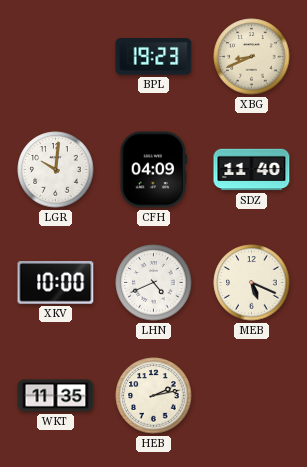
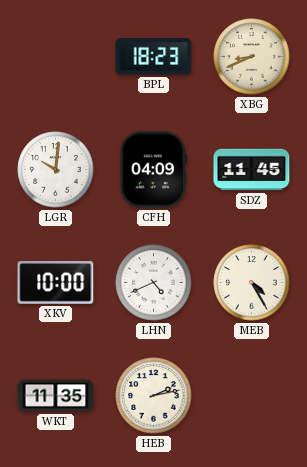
BPL: 19:23 -> 18:23 (154, 57)
SDZ: 11:40 -> 11:45 (252, 170)
MEB: 5:19 -> 4:25 (252, 283)
